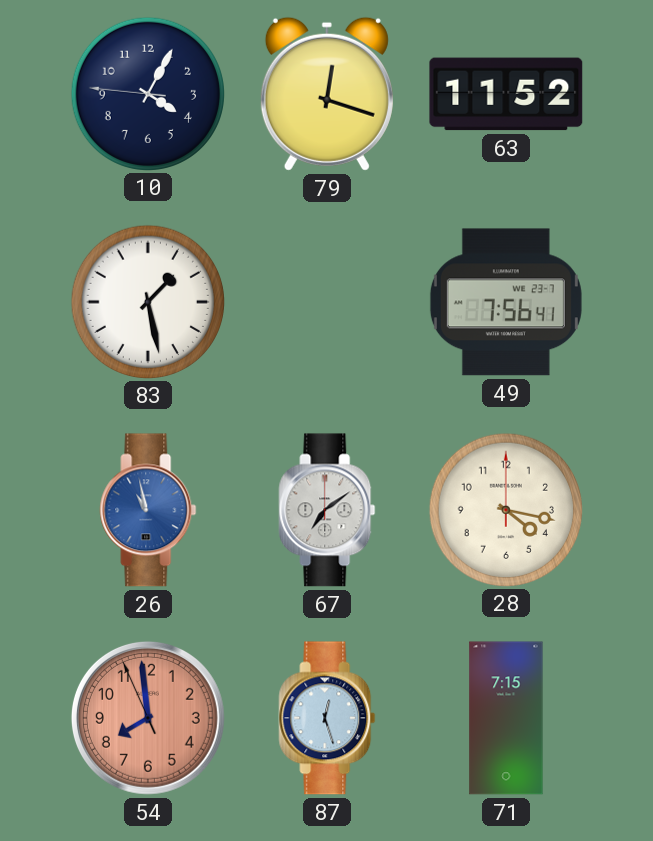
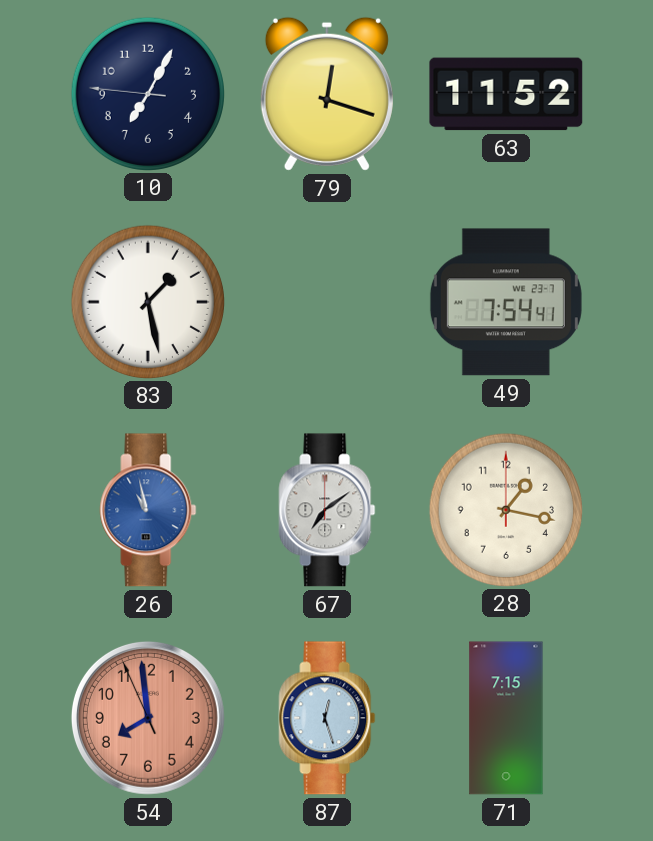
10: 4:04 -> 7:04 (147, 93)
49: 7:56 -> 7:54 (506, 302)
28: 4:17 -> 1:17 (505, 509)
